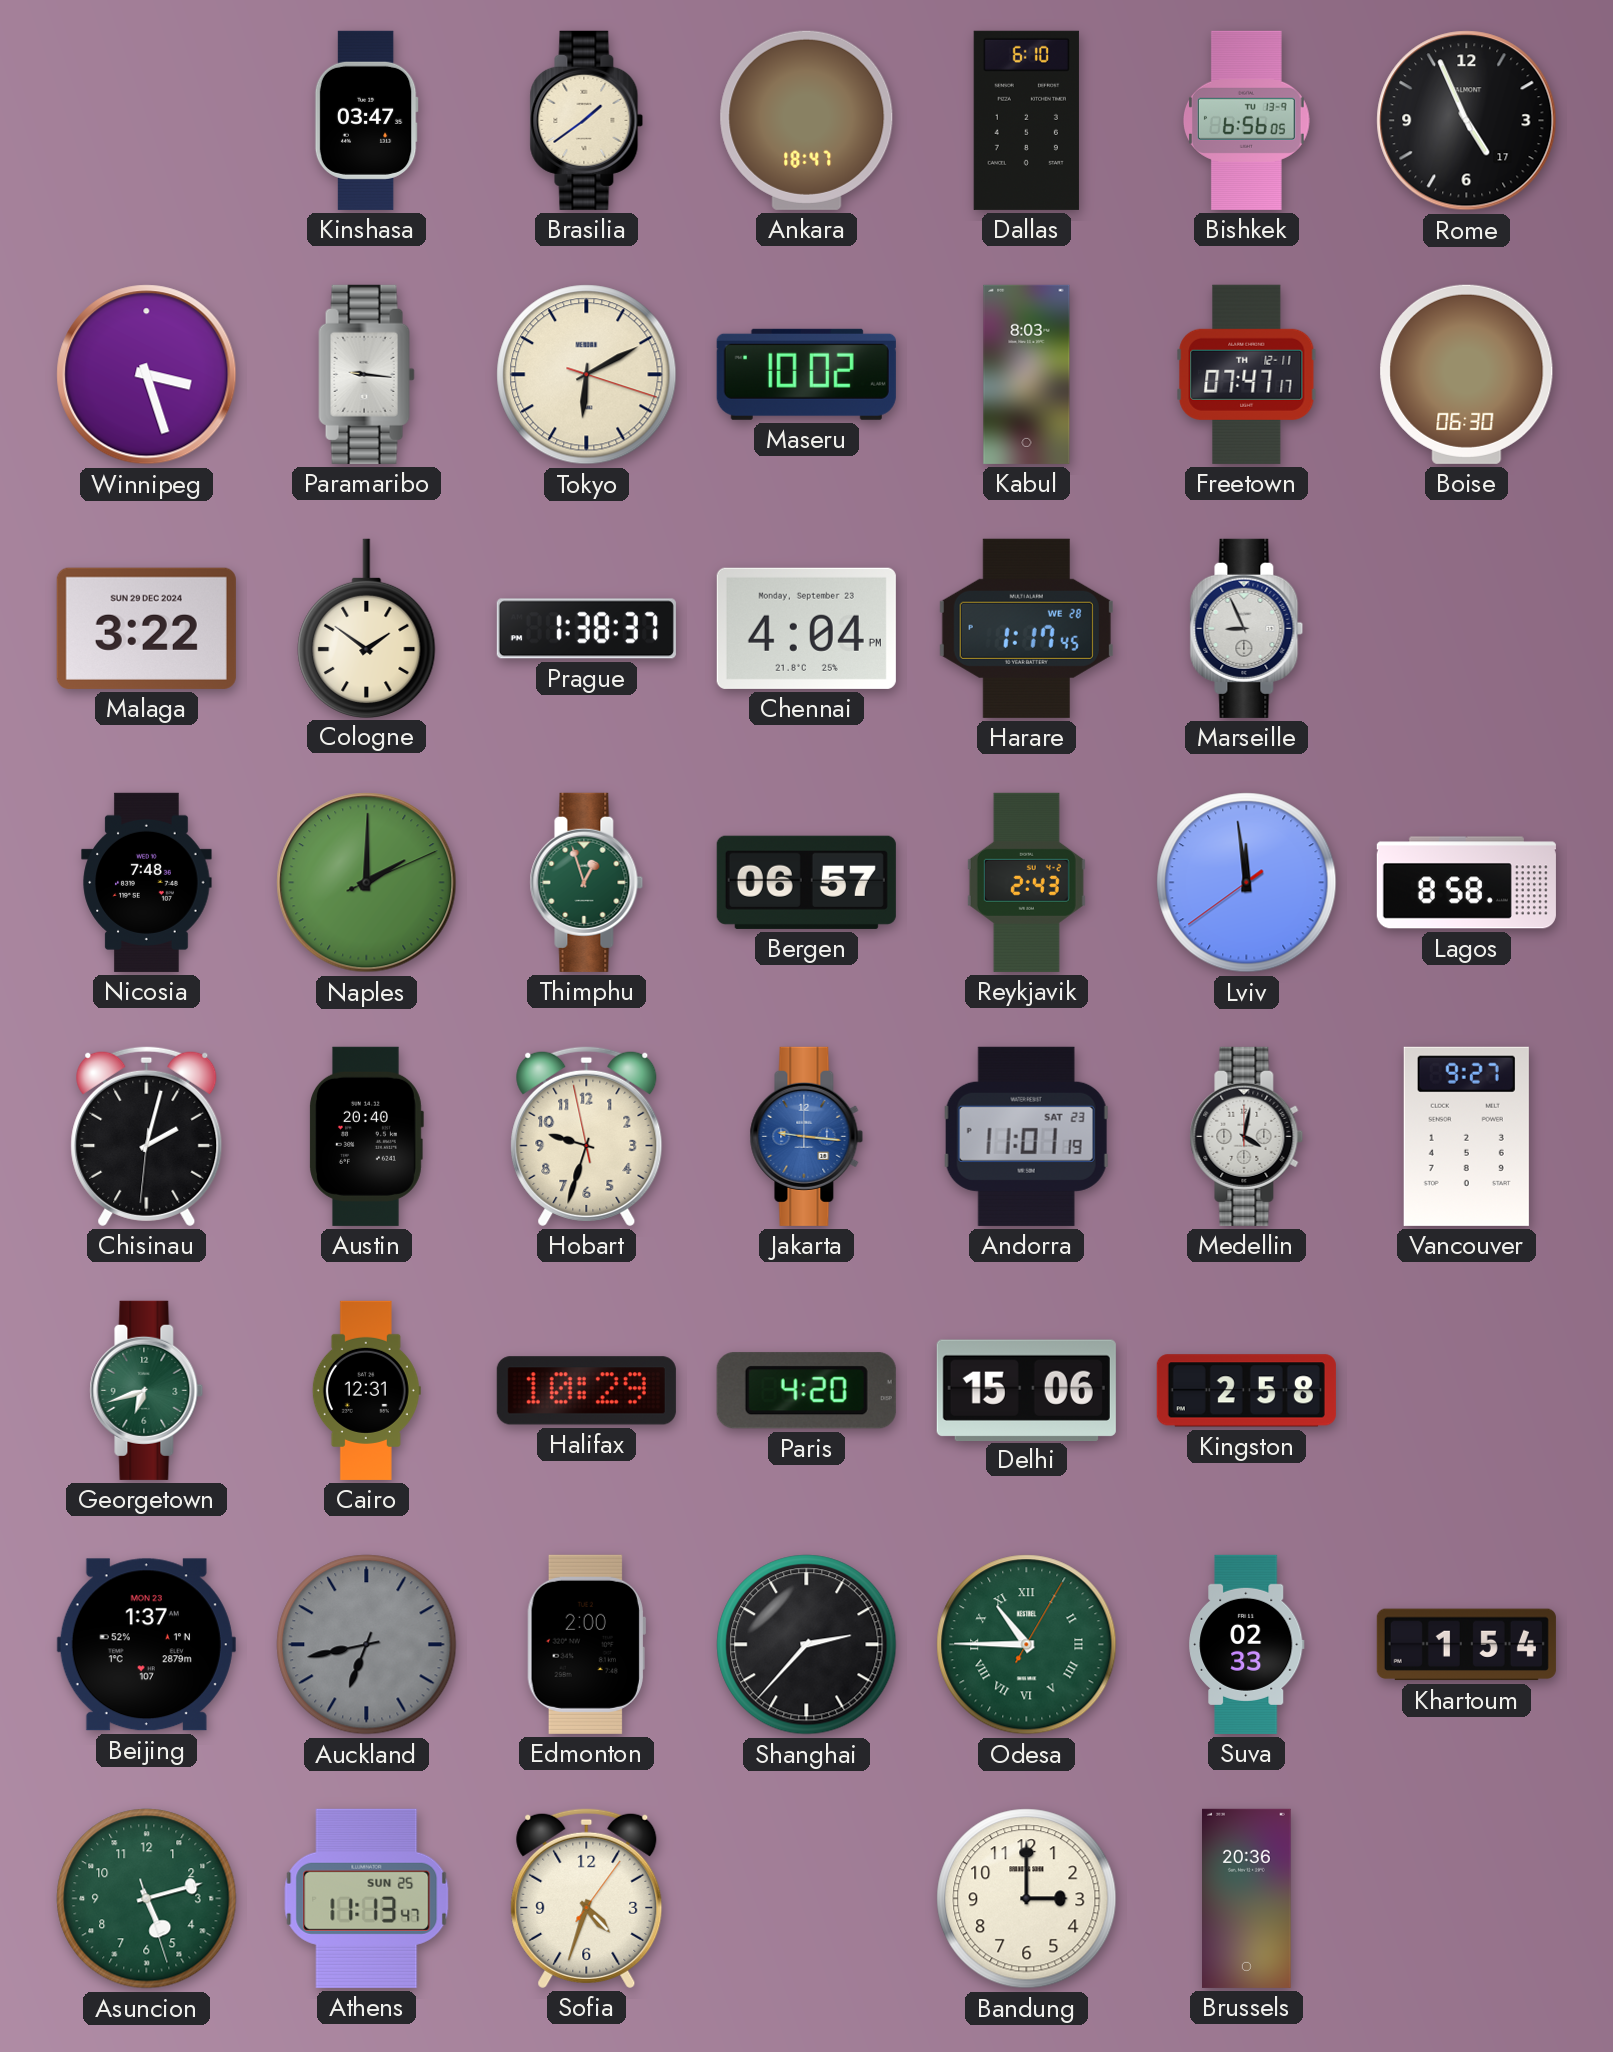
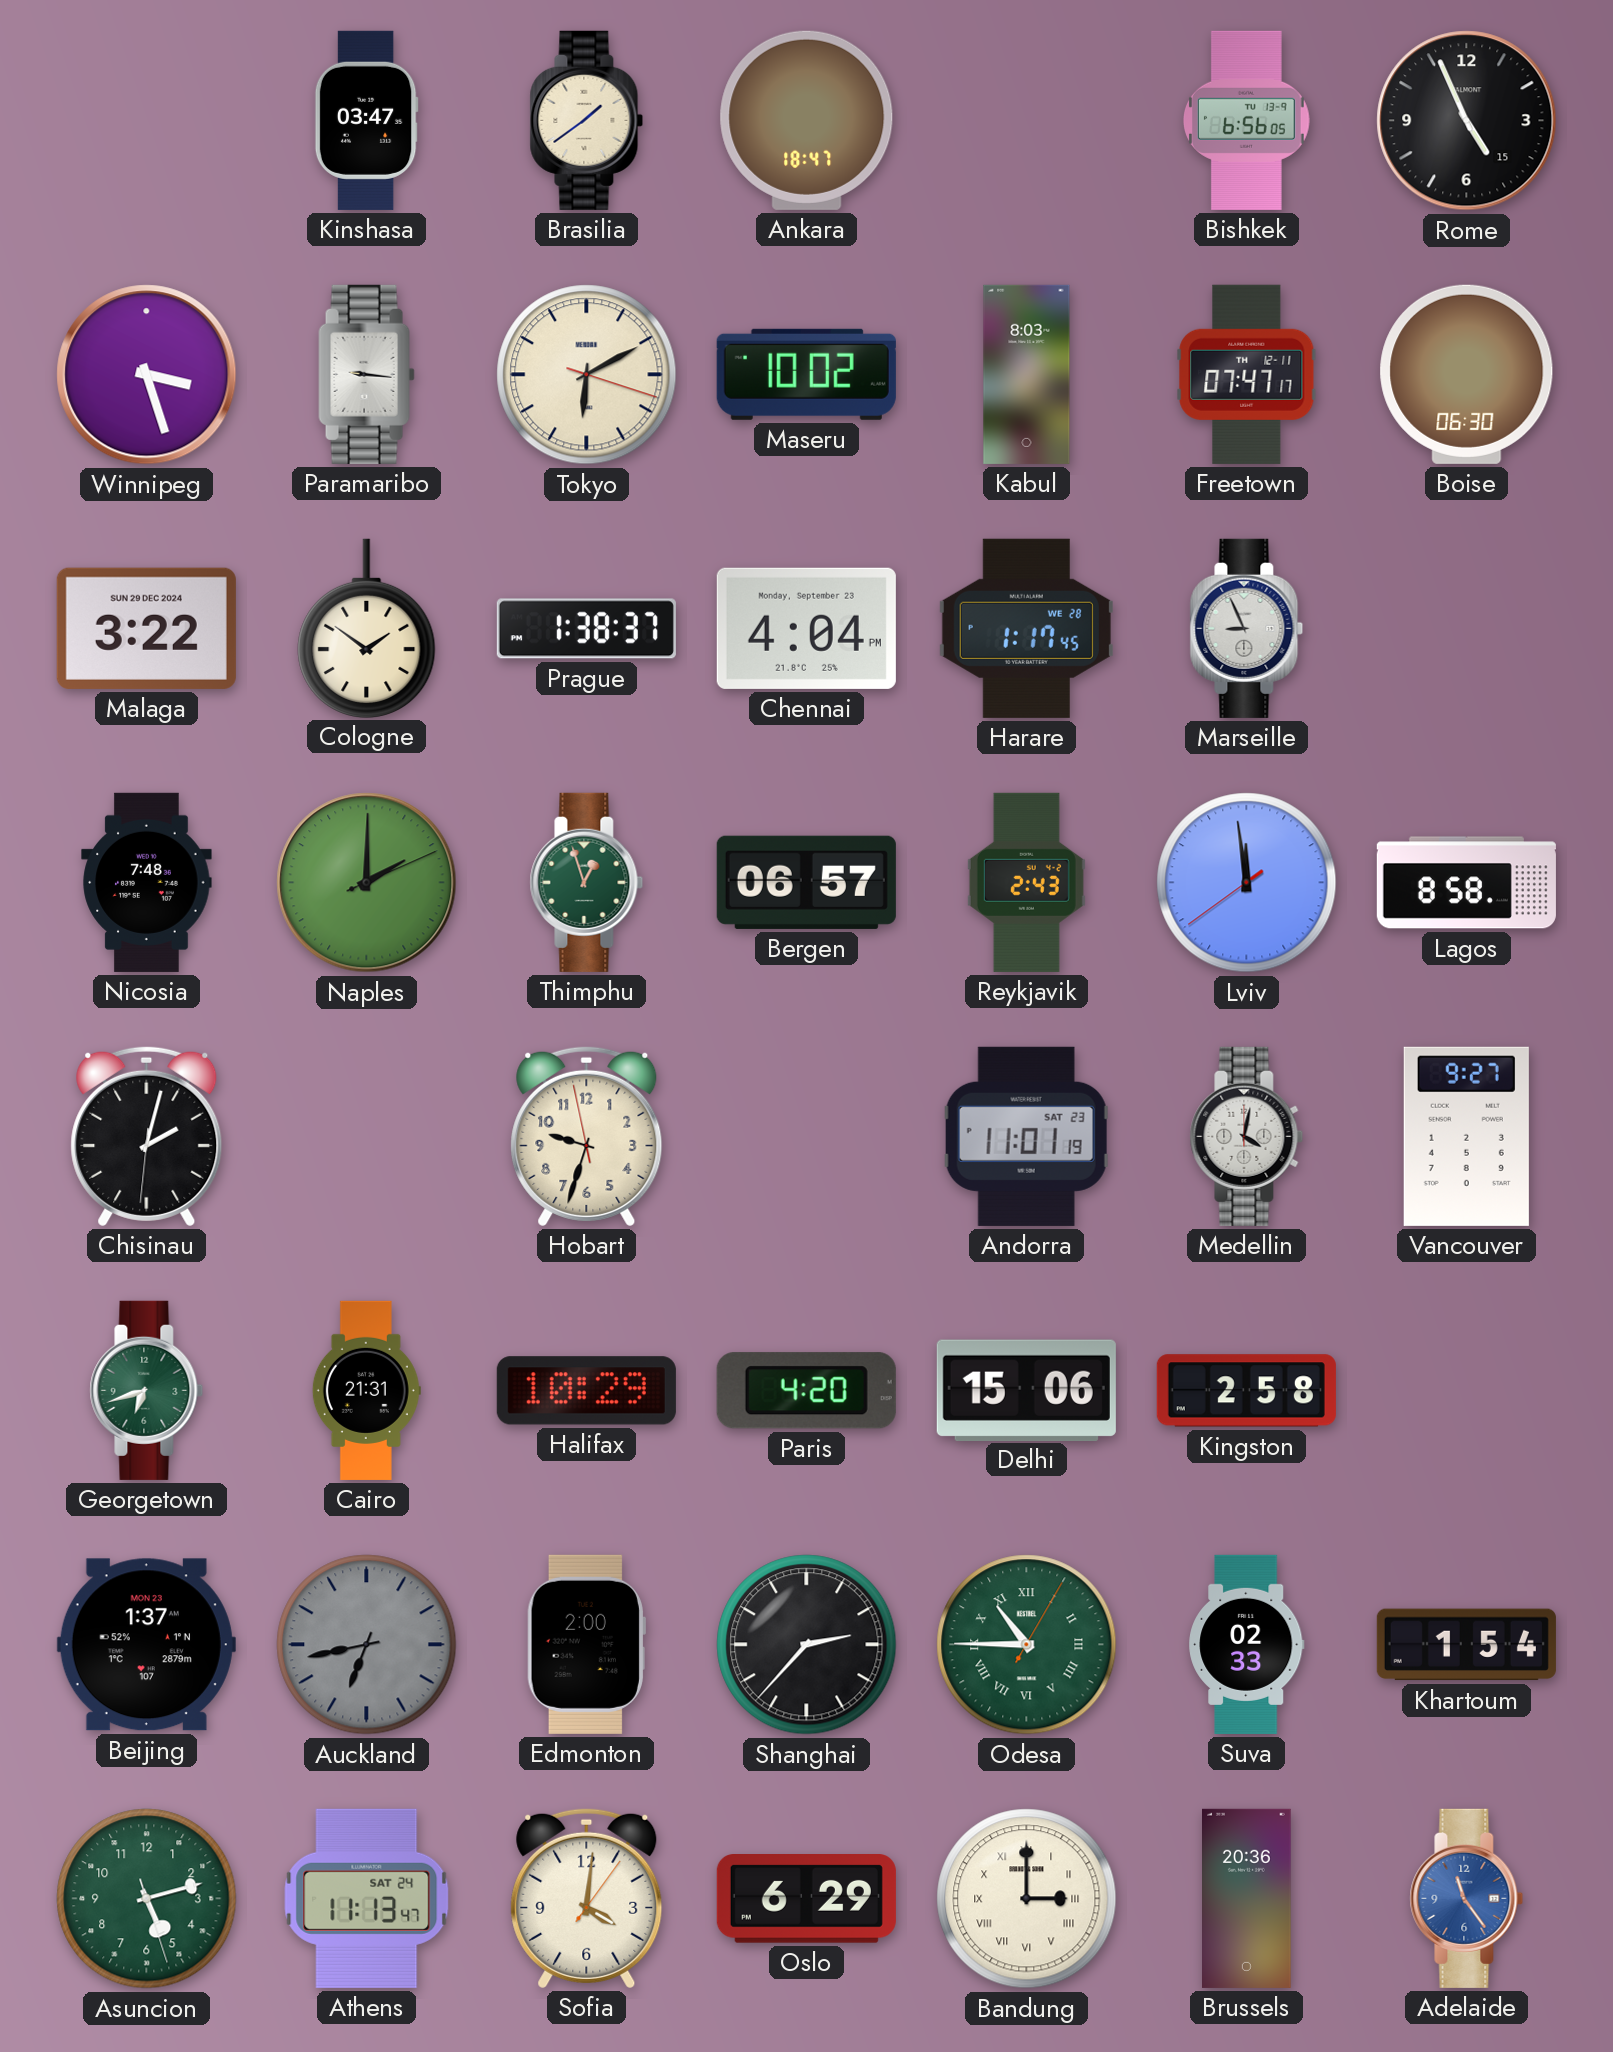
Dallas: 6:10 -> none (1026, 120)
Rome date: 17 -> 15 (1467, 121)
Austin: 20:40 -> none (366, 1136)
Jakarta: 9:16 -> none (807, 1136)
Cairo: 12:31 -> 21:31 (366, 1390)
Athens date: SUN 25 -> SAT 24 (367, 1898)
Sofia: 4:33 -> 4:01 (587, 1898)
Oslo: none -> 6:29 (806, 1899)
Bandung numerals: Arabic -> Roman (1027, 1899)
Adelaide: none -> 11:24 (1467, 1898)
